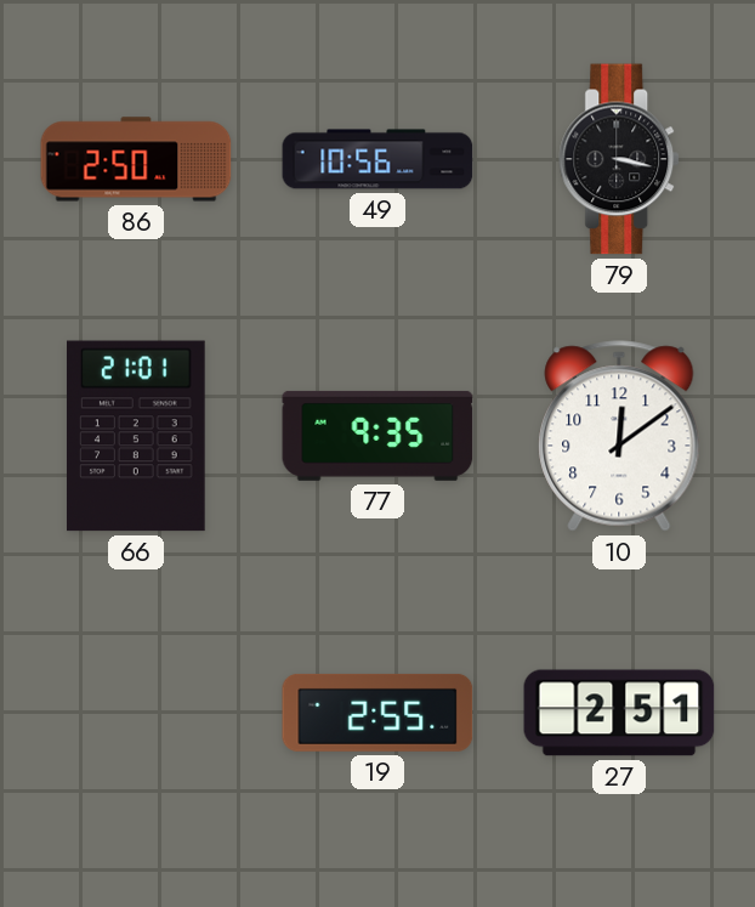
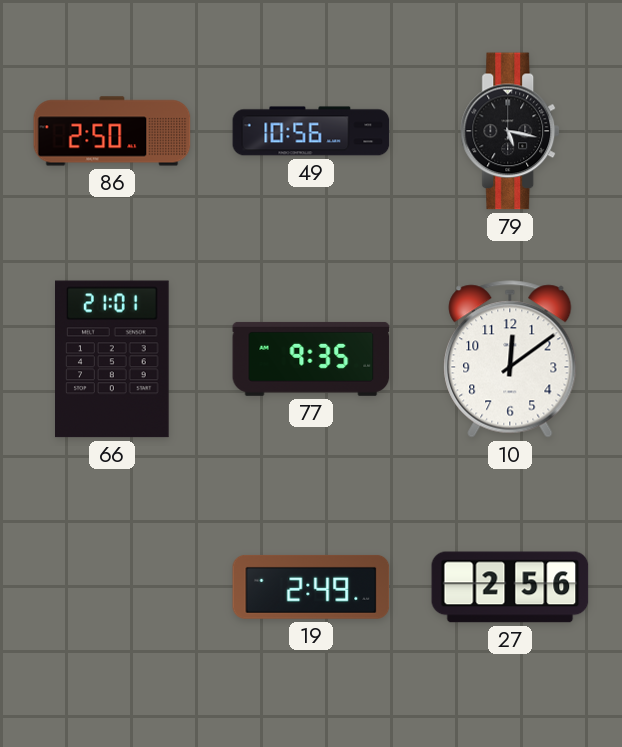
79: 3:17 -> 5:17 (511, 131)
19: 2:55 -> 2:49 (311, 587)
27: 2:51 -> 2:56 (510, 587)
